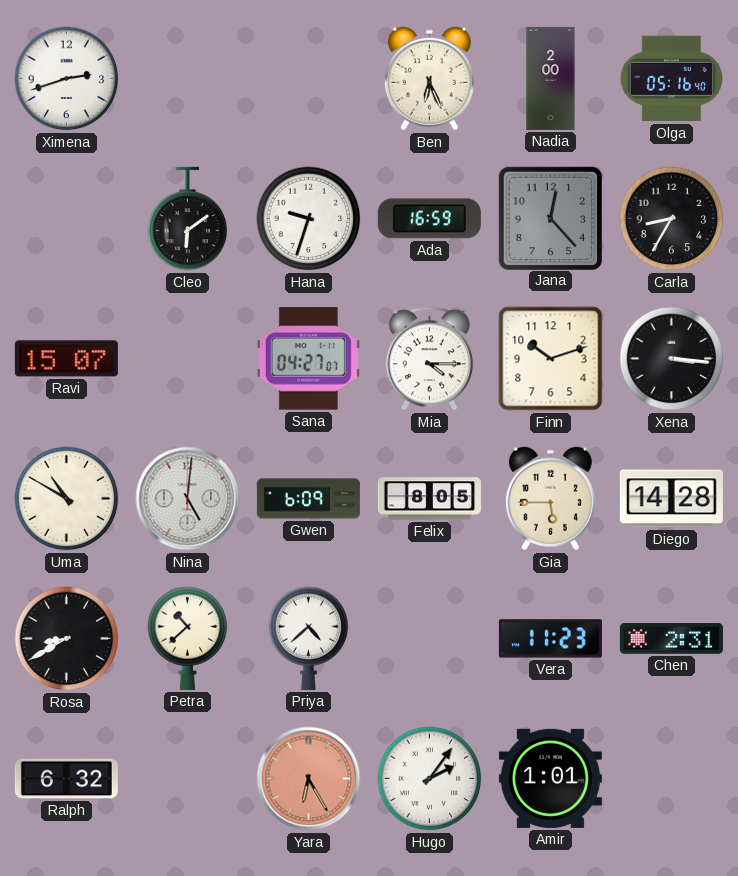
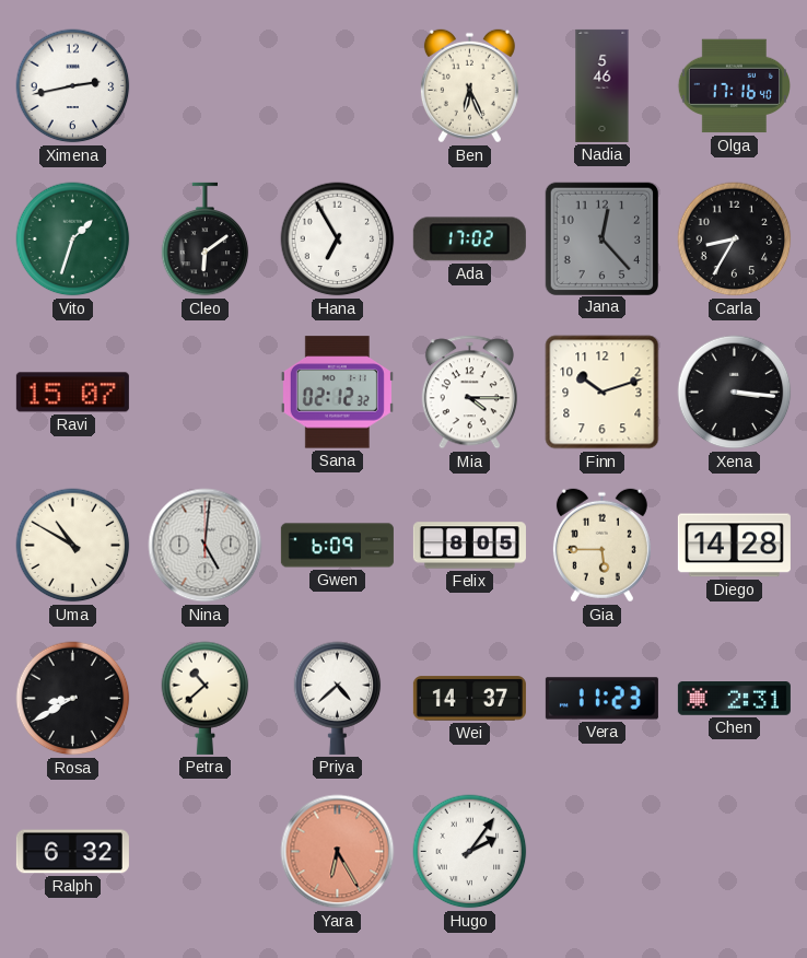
Ximena: 2:42 -> 2:43 (73, 86)
Nadia: 2:00 -> 5:46 (603, 85)
Olga: 05:16 -> 17:16 (734, 86)
Vito: none -> 1:33 (73, 240)
Hana: 9:33 -> 6:55 (338, 240)
Ada: 16:59 -> 17:02 (469, 240)
Sana: 04:27 -> 02:12 (337, 393)
Wei: none -> 14:37 (469, 699)
Amir: 1:01 -> none (550, 778)
